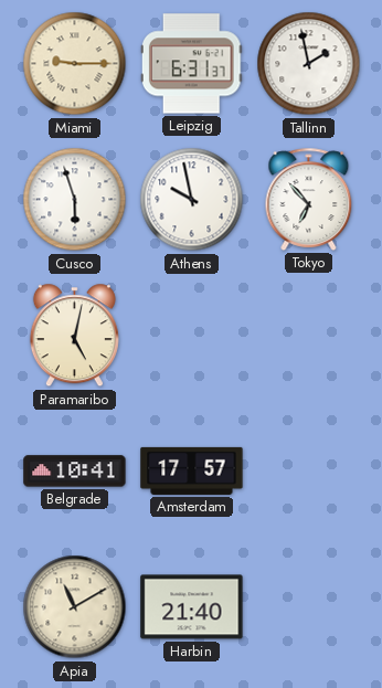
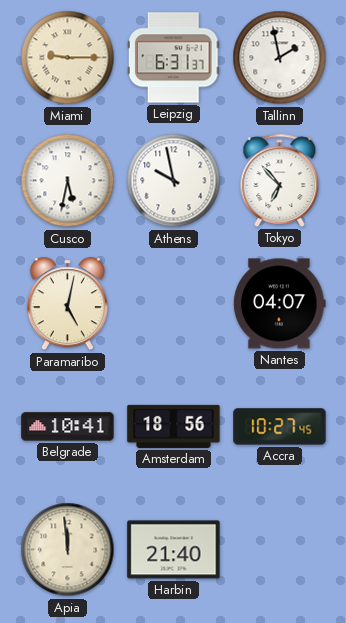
Cusco: 5:57 -> 5:32 (68, 181)
Nantes: none -> 04:07 (280, 304)
Amsterdam: 17:57 -> 18:56 (174, 426)
Accra: none -> 10:27 (280, 427)
Apia: 11:10 -> 11:59 (68, 550)
